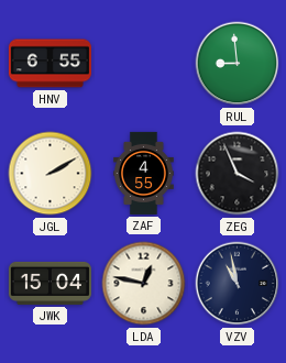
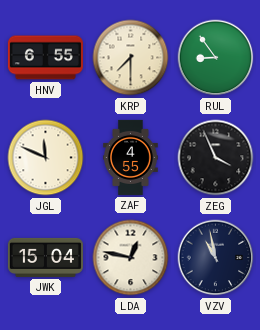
KRP: none -> 7:30 (131, 58)
RUL: 8:59 -> 8:54 (216, 58)
JGL: 2:10 -> 11:49 (46, 158)
